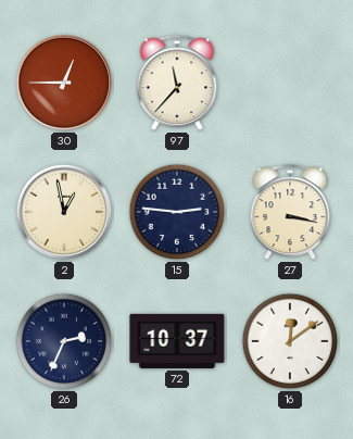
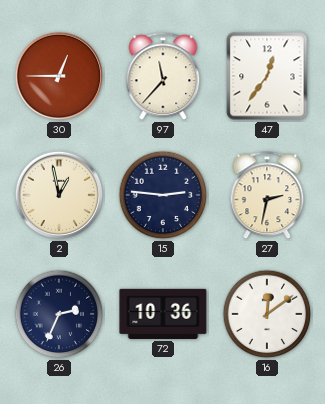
47: none -> 12:36 (267, 76)
27: 3:17 -> 2:32 (267, 196)
72: 10:37 -> 10:36 (163, 314)
